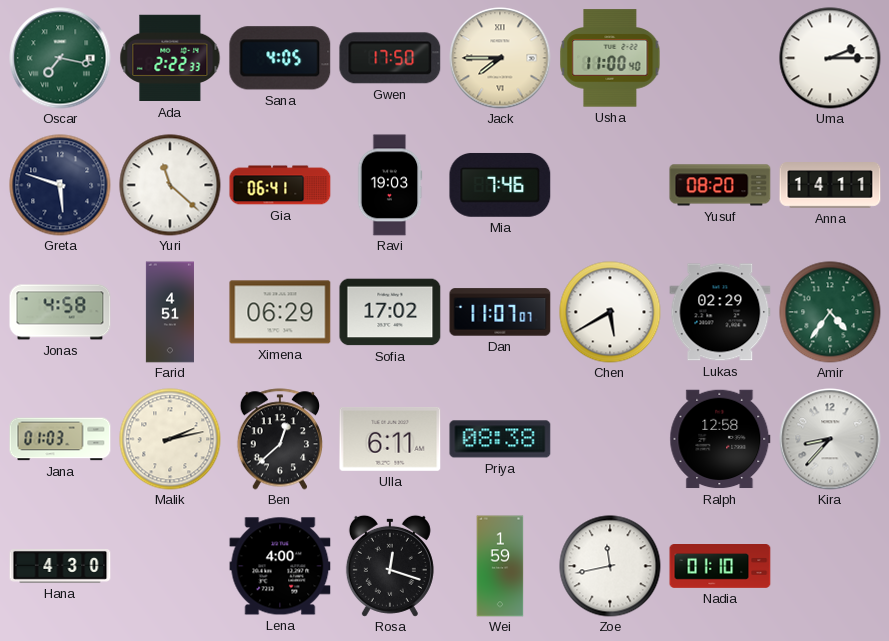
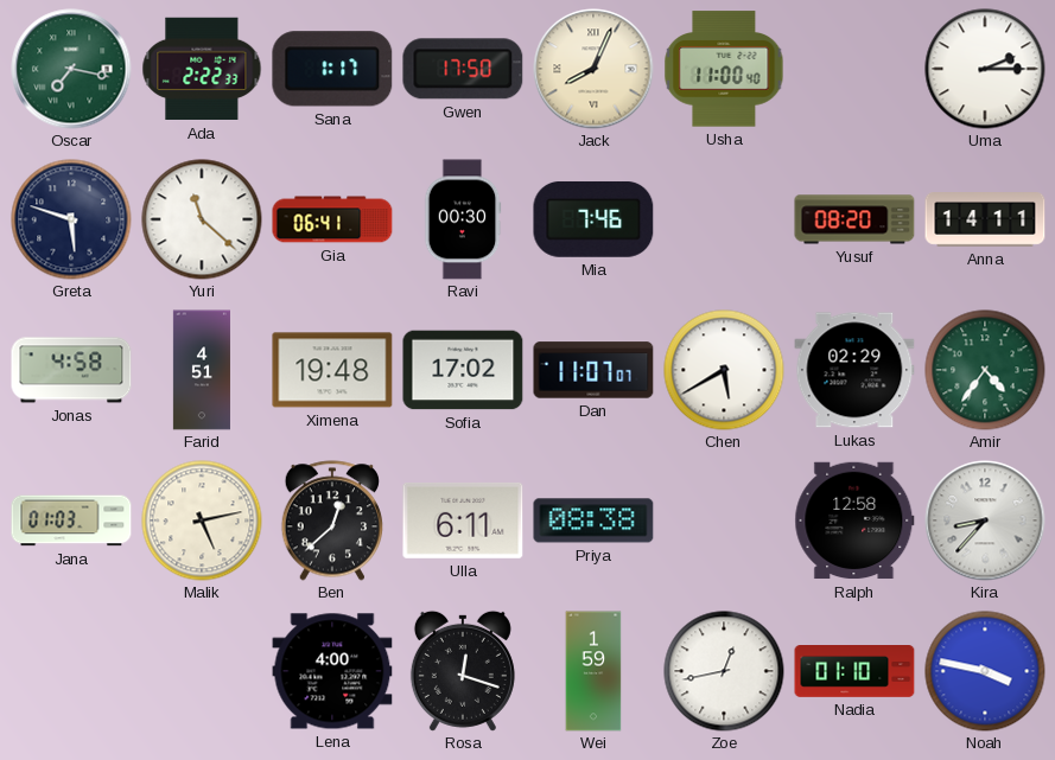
Sana: 4:05 -> 1:17 (332, 69)
Jack: 7:45 -> 8:04 (593, 69)
Ravi: 19:03 -> 00:30 (463, 219)
Ximena: 06:29 -> 19:48 (332, 370)
Malik: 2:13 -> 5:13 (202, 520)
Hana: 4:30 -> none (60, 567)
Zoe: 11:43 -> 12:43 (724, 671)
Noah: none -> 3:47 (985, 671)
